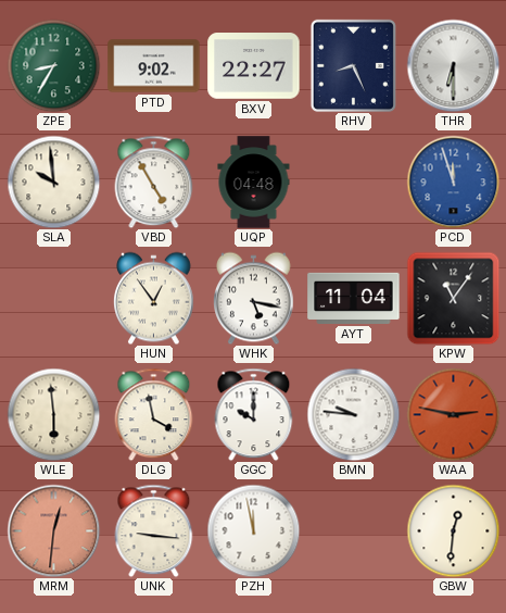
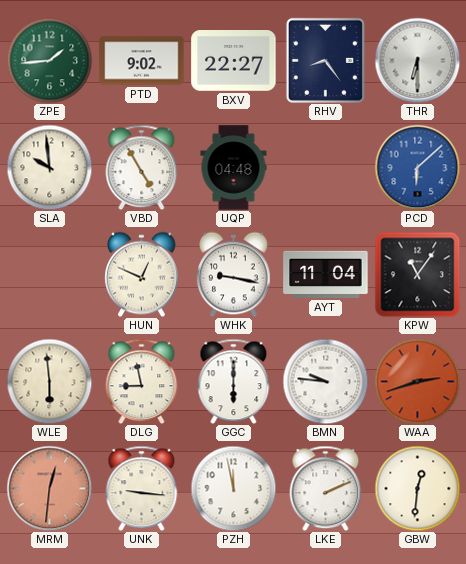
ZPE: 8:35 -> 1:44 (49, 60)
RHV: 8:26 -> 8:24 (325, 60)
PCD: 11:57 -> 6:08 (417, 167)
HUN: 12:54 -> 12:49 (142, 274)
WHK: 5:17 -> 9:17 (234, 274)
DLG: 3:58 -> 8:58 (142, 381)
GGC: 10:00 -> 6:00 (234, 381)
WAA: 2:47 -> 2:42 (417, 381)
LKE: none -> 2:11 (326, 488)
